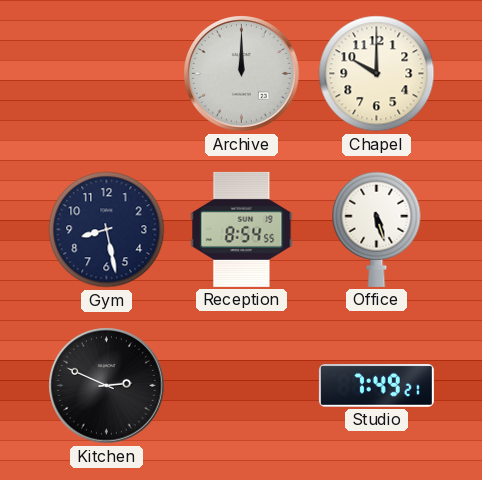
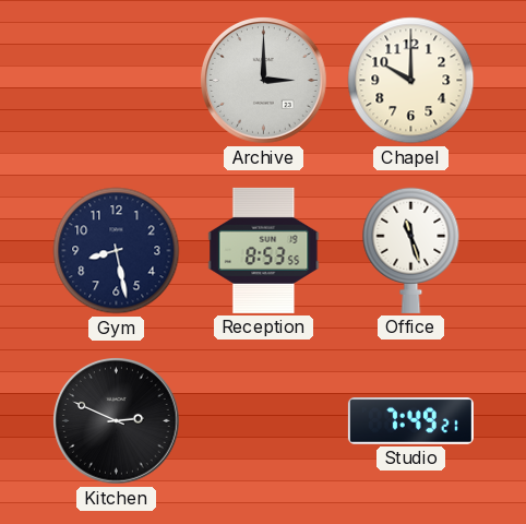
Archive: 12:00 -> 3:00 (264, 81)
Reception: 8:54 -> 8:53 (264, 250)
Office: 5:27 -> 11:27 (411, 250)
